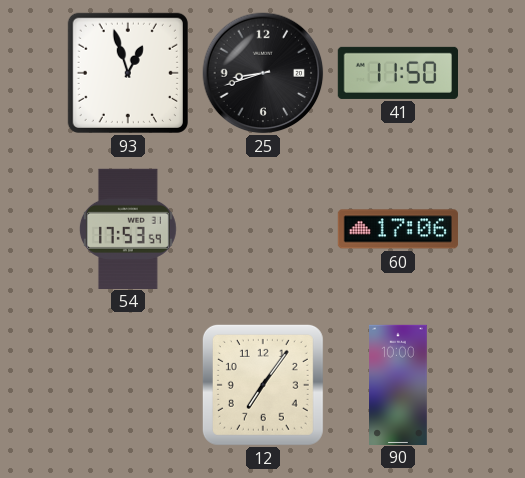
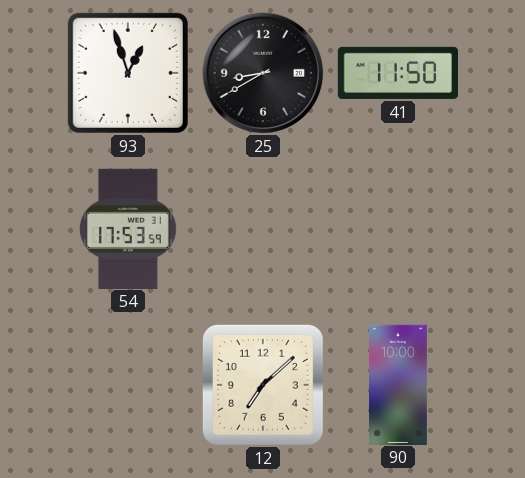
25: 8:42 -> 8:40 (263, 73)
60: 17:06 -> none (398, 229)
12: 7:06 -> 7:08 (263, 385)
